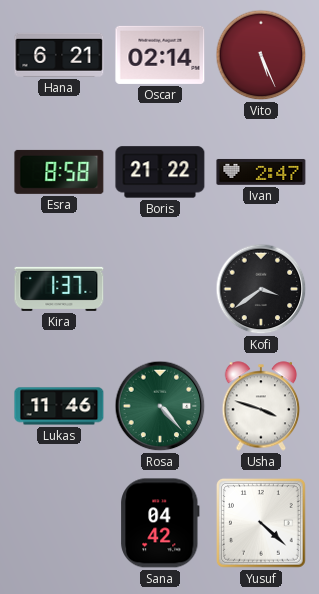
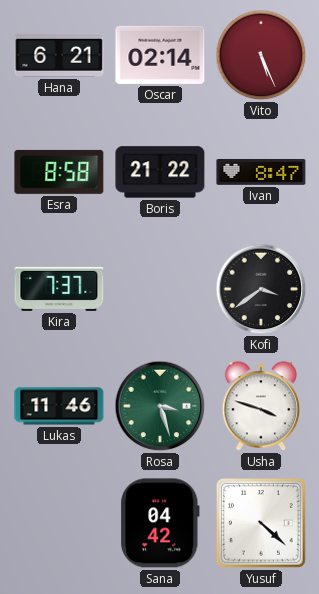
Ivan: 2:47 -> 8:47 (261, 172)
Kira: 1:37 -> 7:37 (59, 289)
Rosa: 4:23 -> 3:27 (160, 406)
